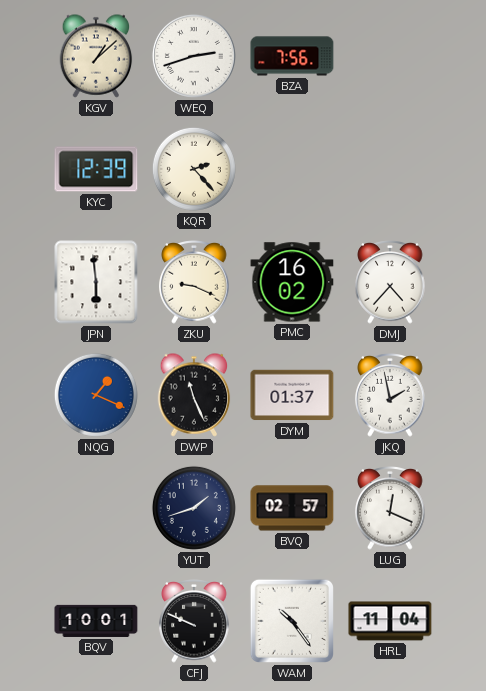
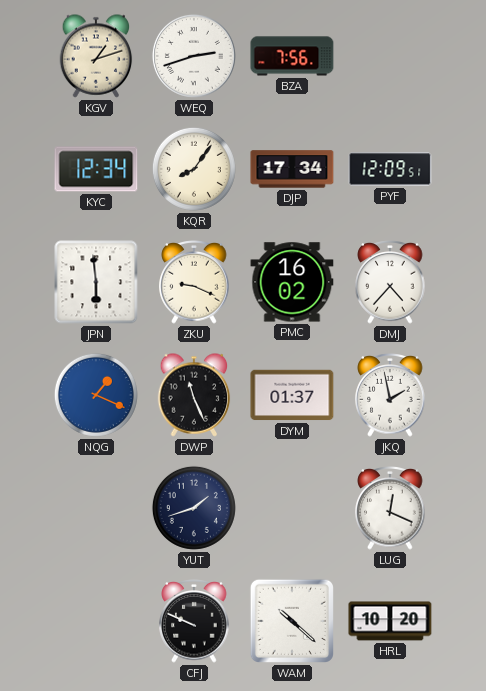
KGV: 1:08 -> 1:12 (96, 56)
KYC: 12:39 -> 12:34 (96, 169)
KQR: 2:23 -> 8:06 (194, 169)
DJP: none -> 17:34 (292, 169)
PYF: none -> 12:09 (390, 169)
BVQ: 02:57 -> none (292, 508)
BQV: 10:01 -> none (96, 621)
WAM: 10:24 -> 10:22 (292, 621)
HRL: 11:04 -> 10:20 (390, 621)
